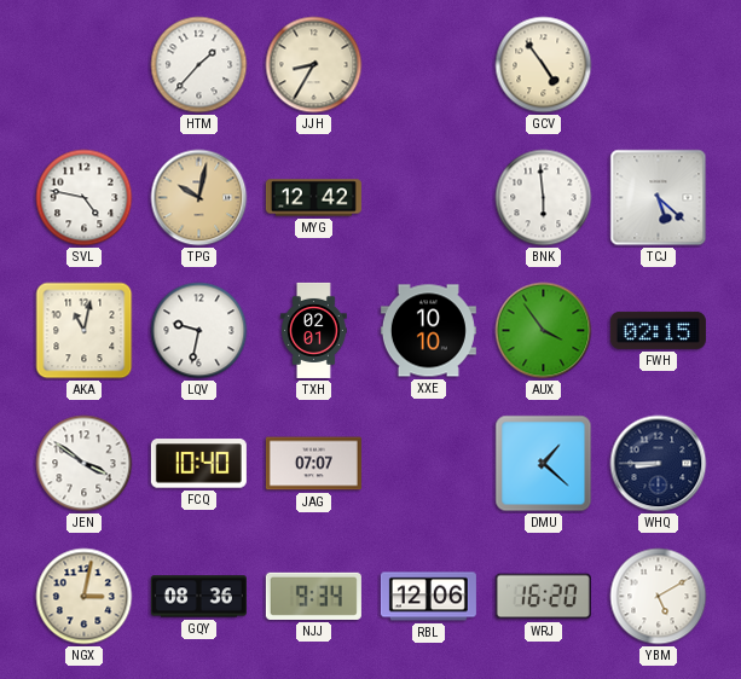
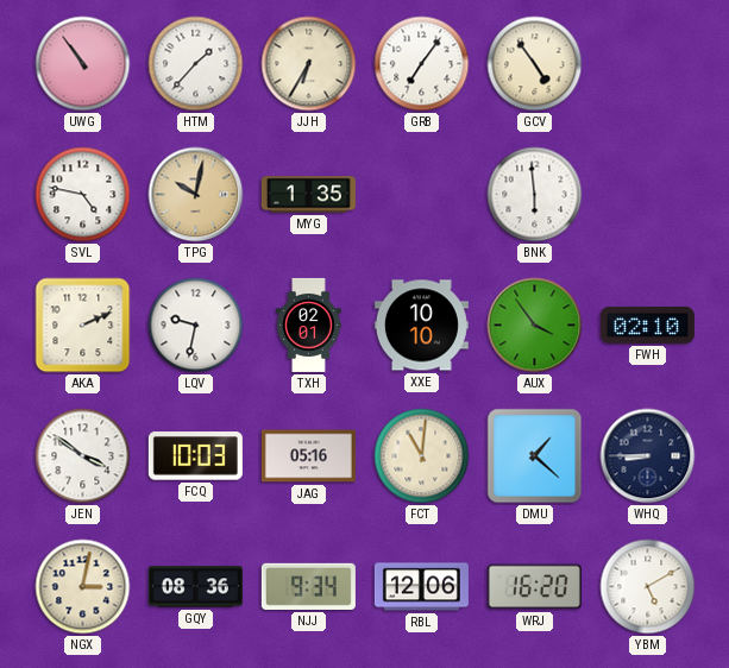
UWG: none -> 10:54 (83, 64)
JJH: 8:35 -> 6:35 (309, 64)
GRB: none -> 7:06 (422, 64)
MYG: 12:42 -> 1:35 (308, 195)
TCJ: 5:22 -> none (659, 198)
AKA: 11:02 -> 2:11 (83, 326)
FWH: 02:15 -> 02:10 (647, 324)
FCQ: 10:40 -> 10:03 (195, 456)
JAG: 07:07 -> 05:16 (308, 456)
FCT: none -> 11:01 (422, 456)
